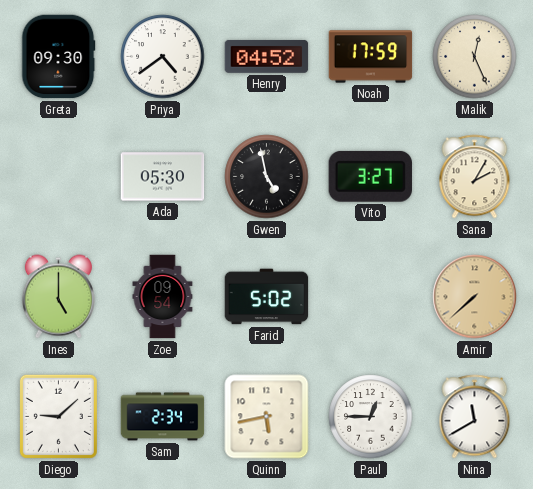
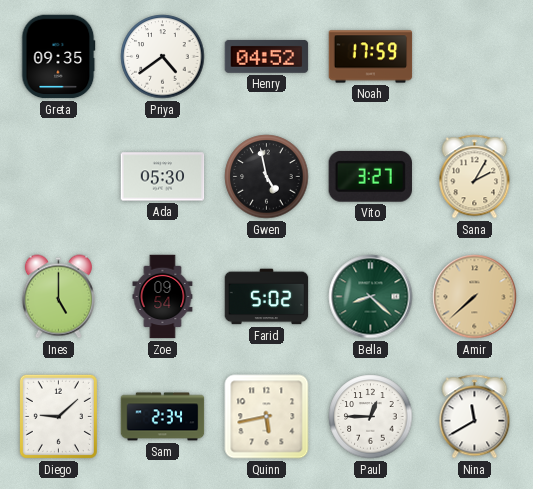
Greta: 09:30 -> 09:35 (59, 57)
Malik: 12:26 -> none (475, 57)
Bella: none -> 8:22 (371, 297)
